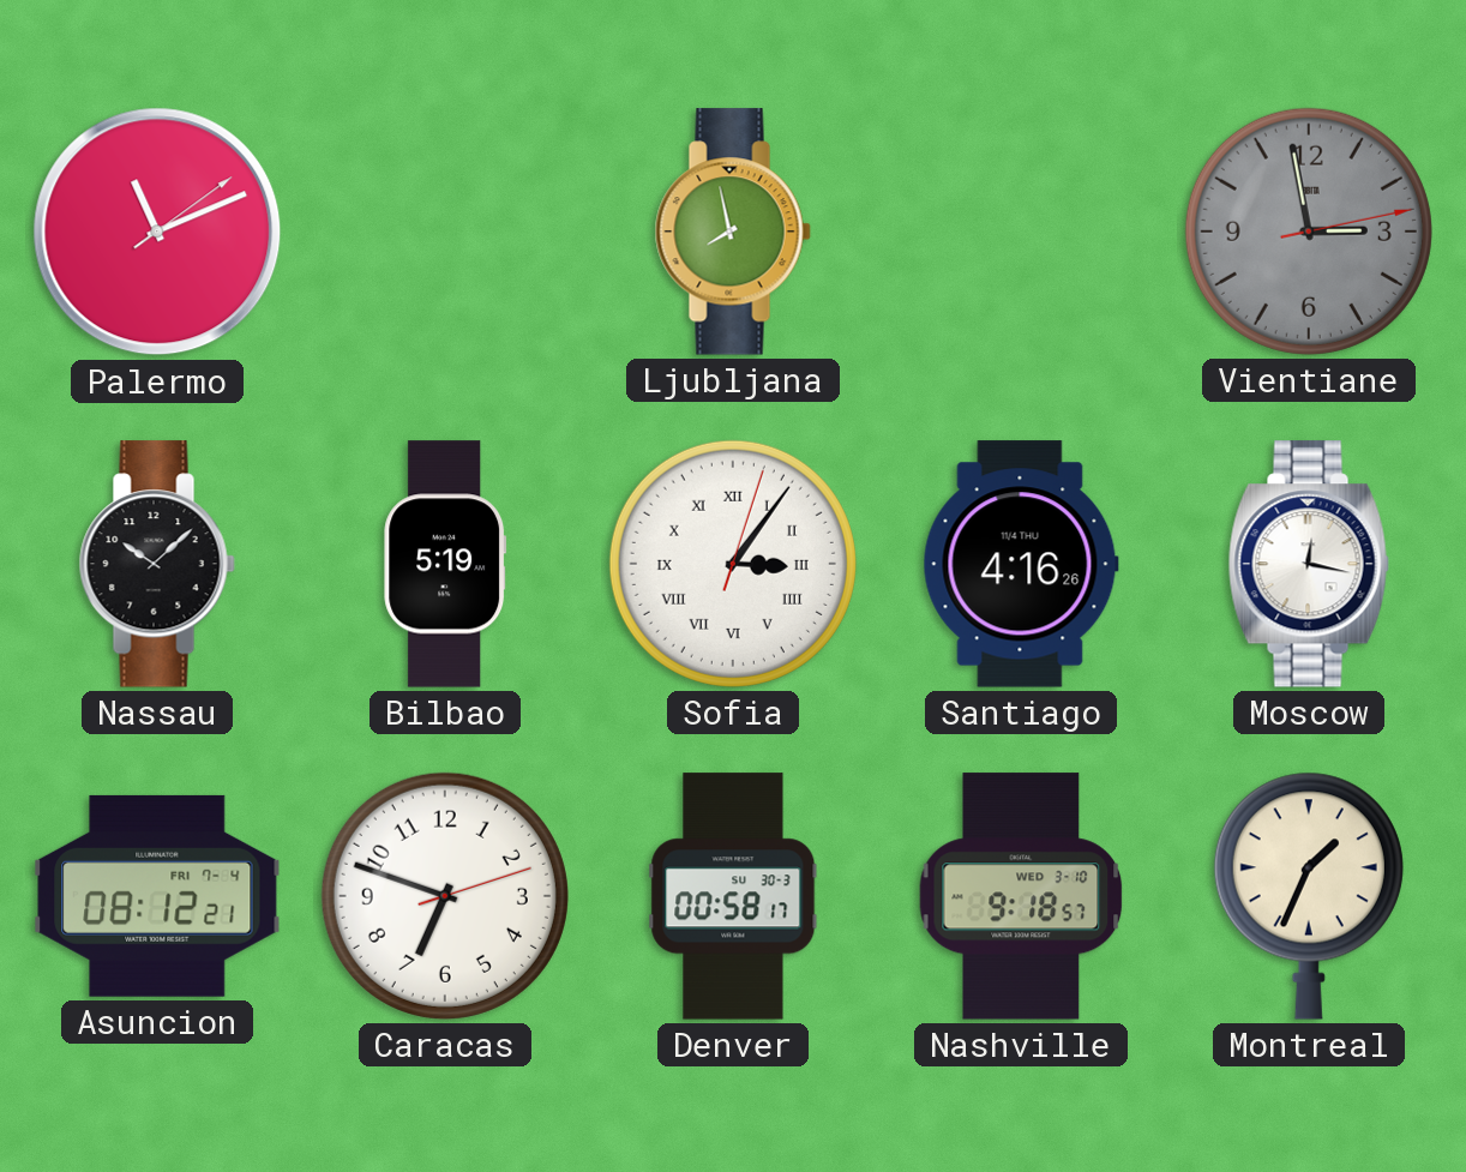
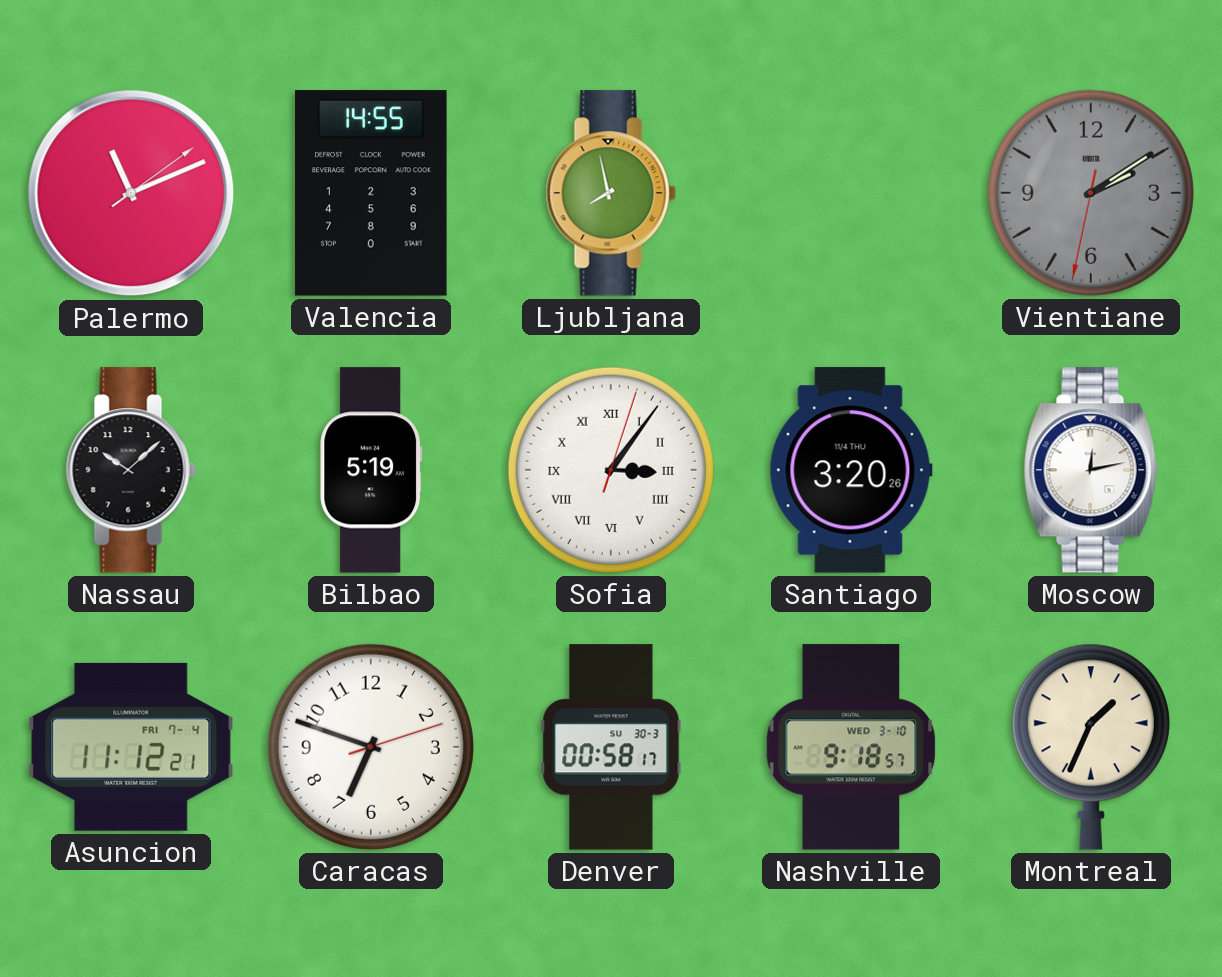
Valencia: none -> 14:55 (371, 193)
Vientiane: 2:58 -> 2:09 (1091, 193)
Santiago: 4:16 -> 3:20 (851, 470)
Moscow: 12:17 -> 12:13 (1091, 470)
Asuncion: 08:12 -> 11:12 (131, 747)
